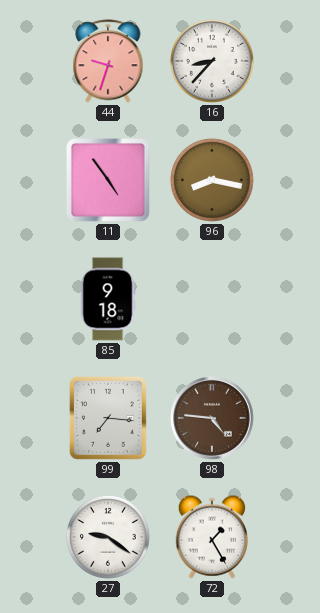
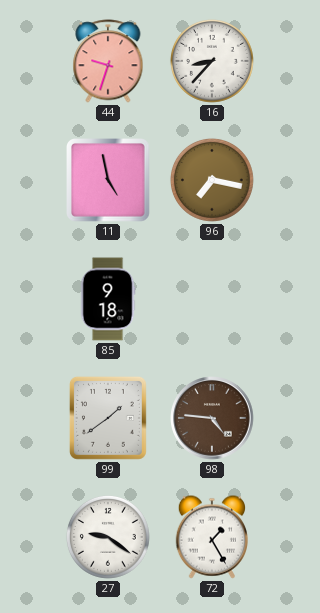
11: 4:54 -> 4:58 (109, 181)
96: 8:17 -> 7:17 (212, 180)
99: 7:16 -> 1:39 (108, 418)
